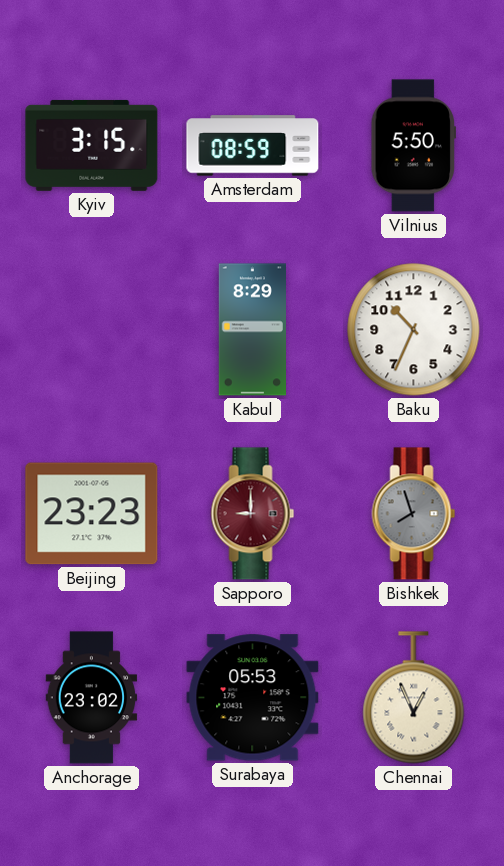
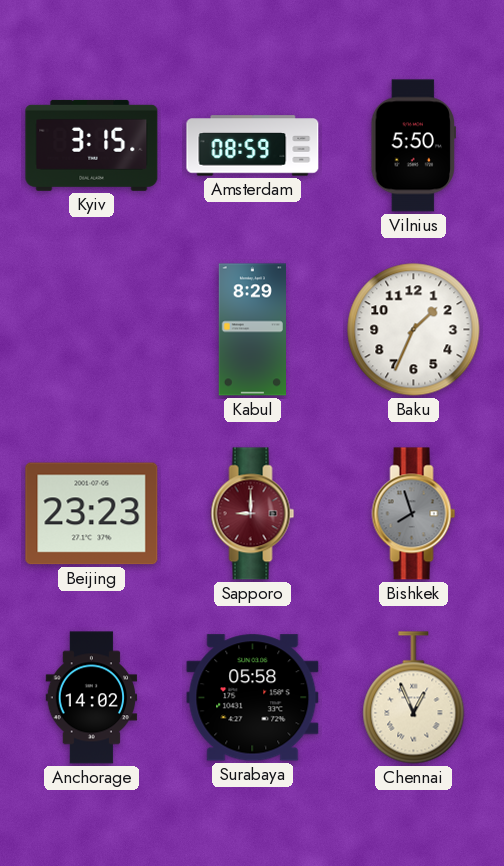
Baku: 10:34 -> 1:34 (414, 330)
Anchorage: 23:02 -> 14:02 (92, 698)
Surabaya: 05:53 -> 05:58 (253, 698)
